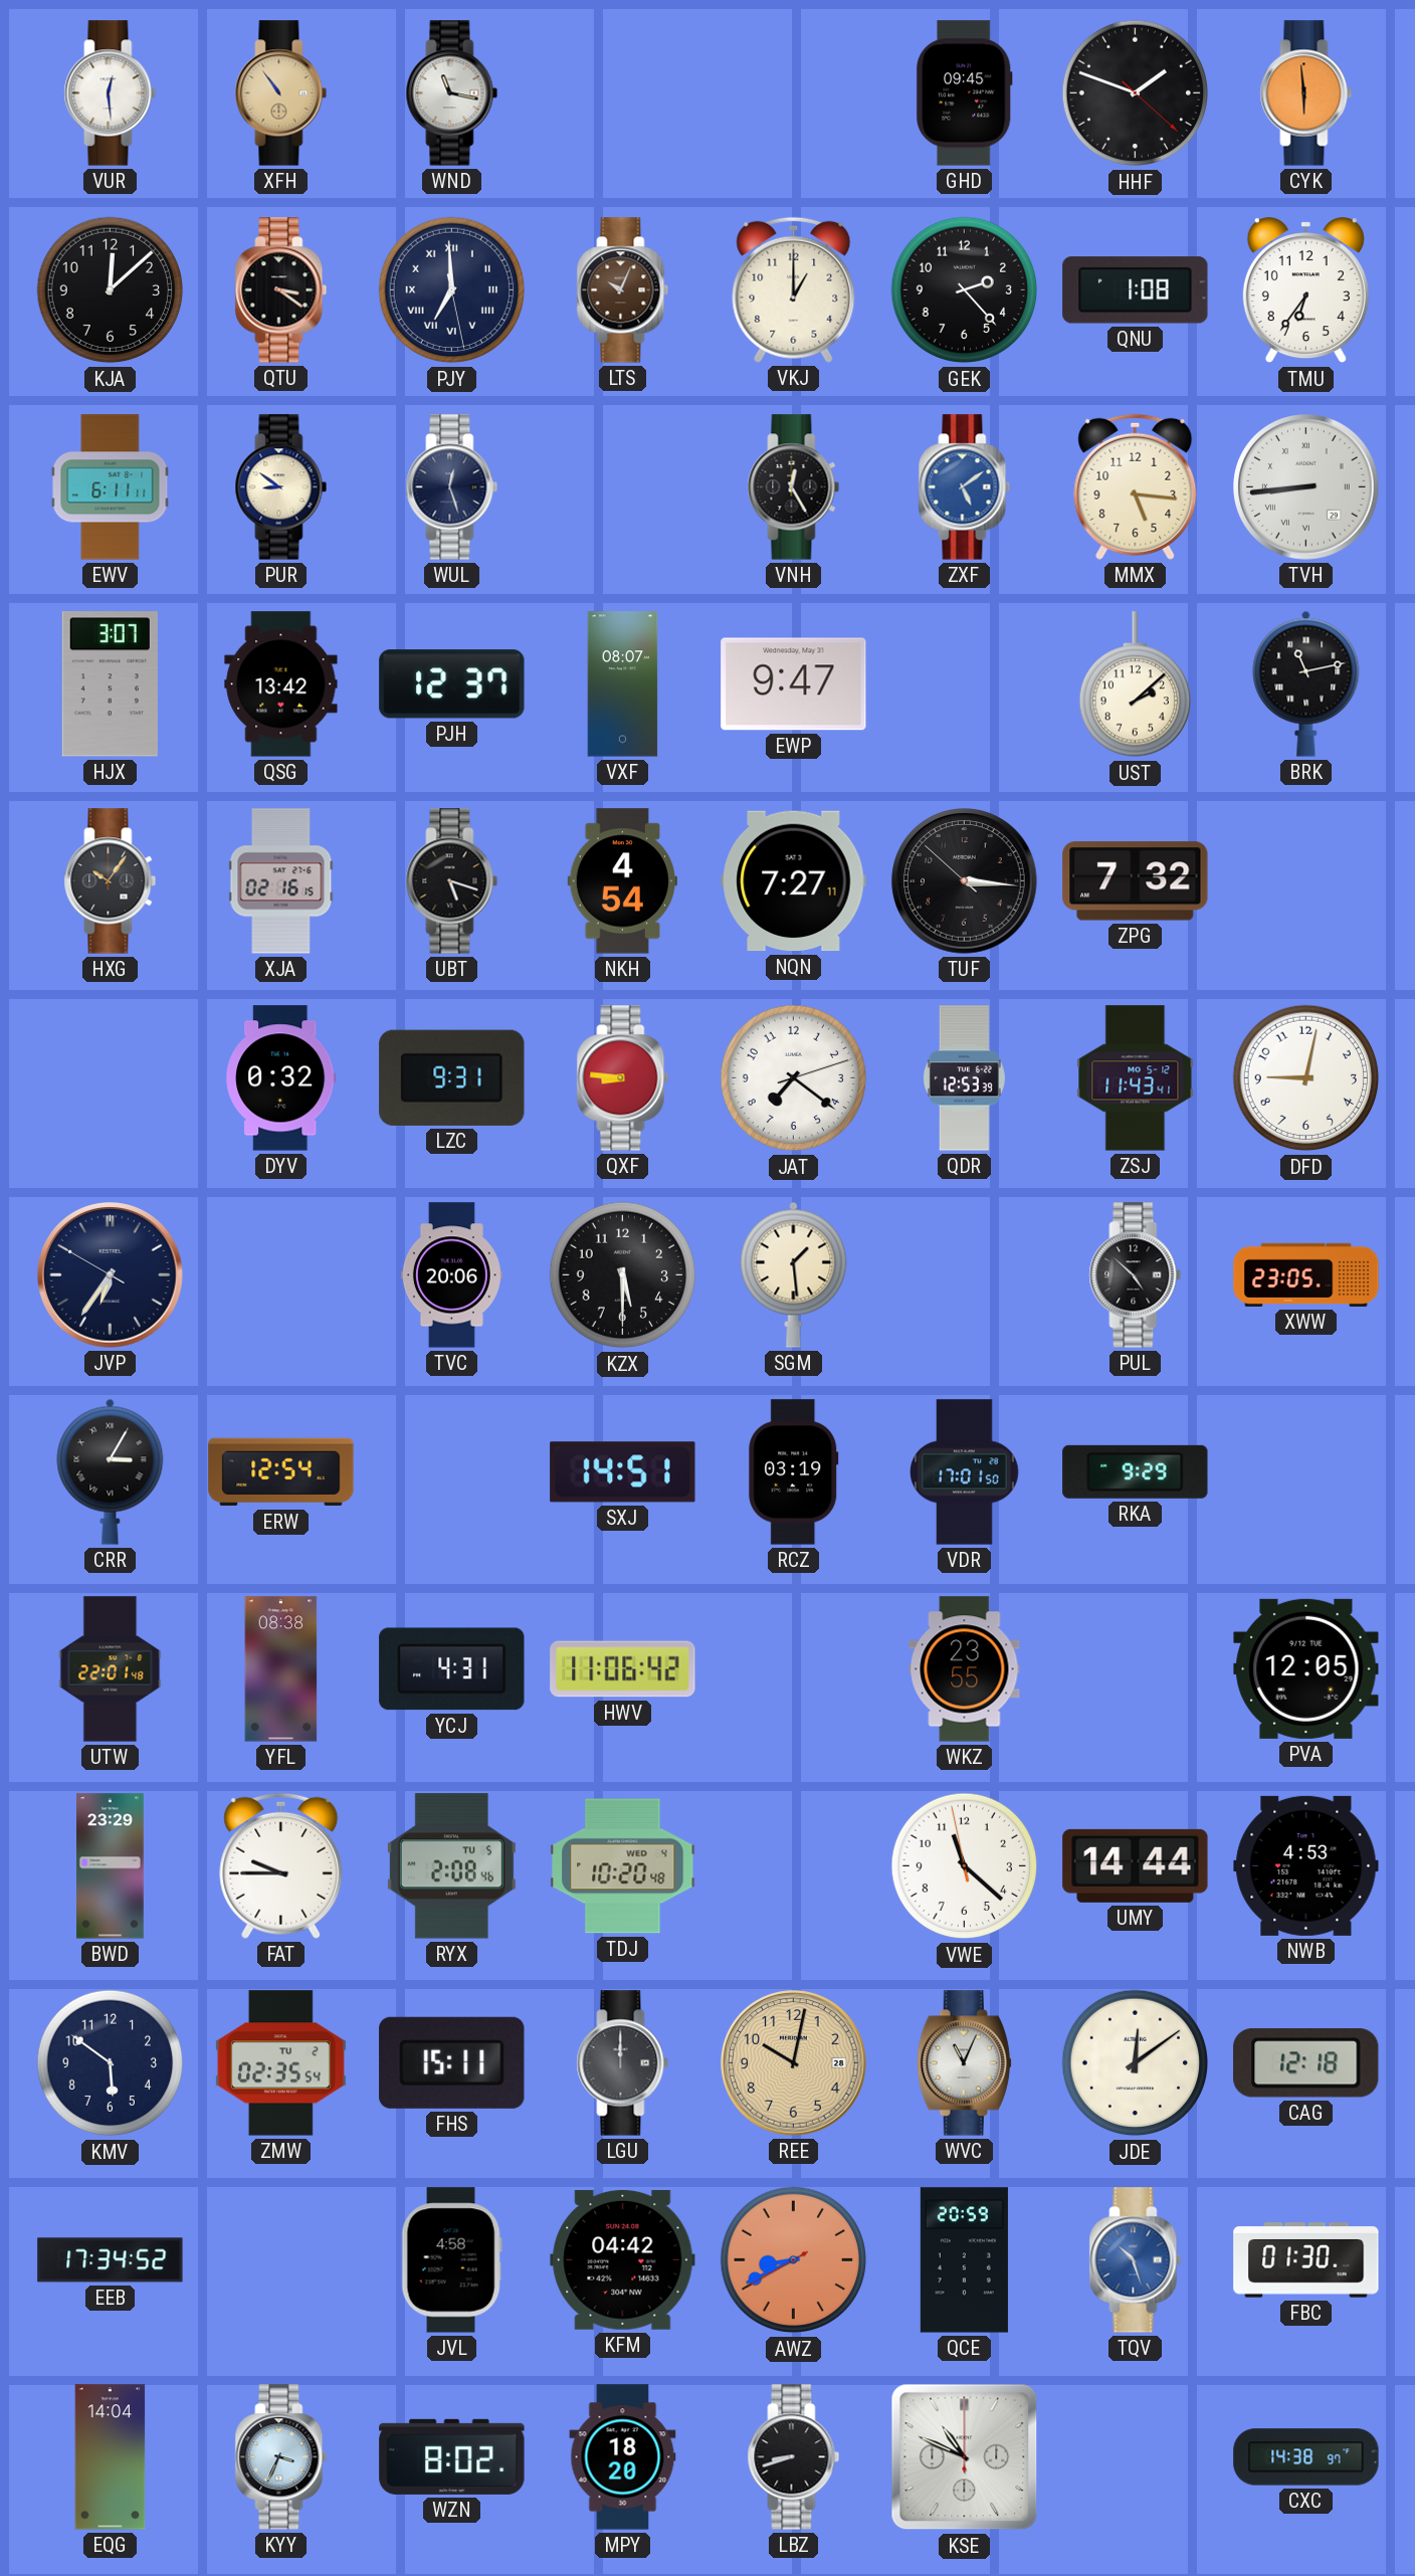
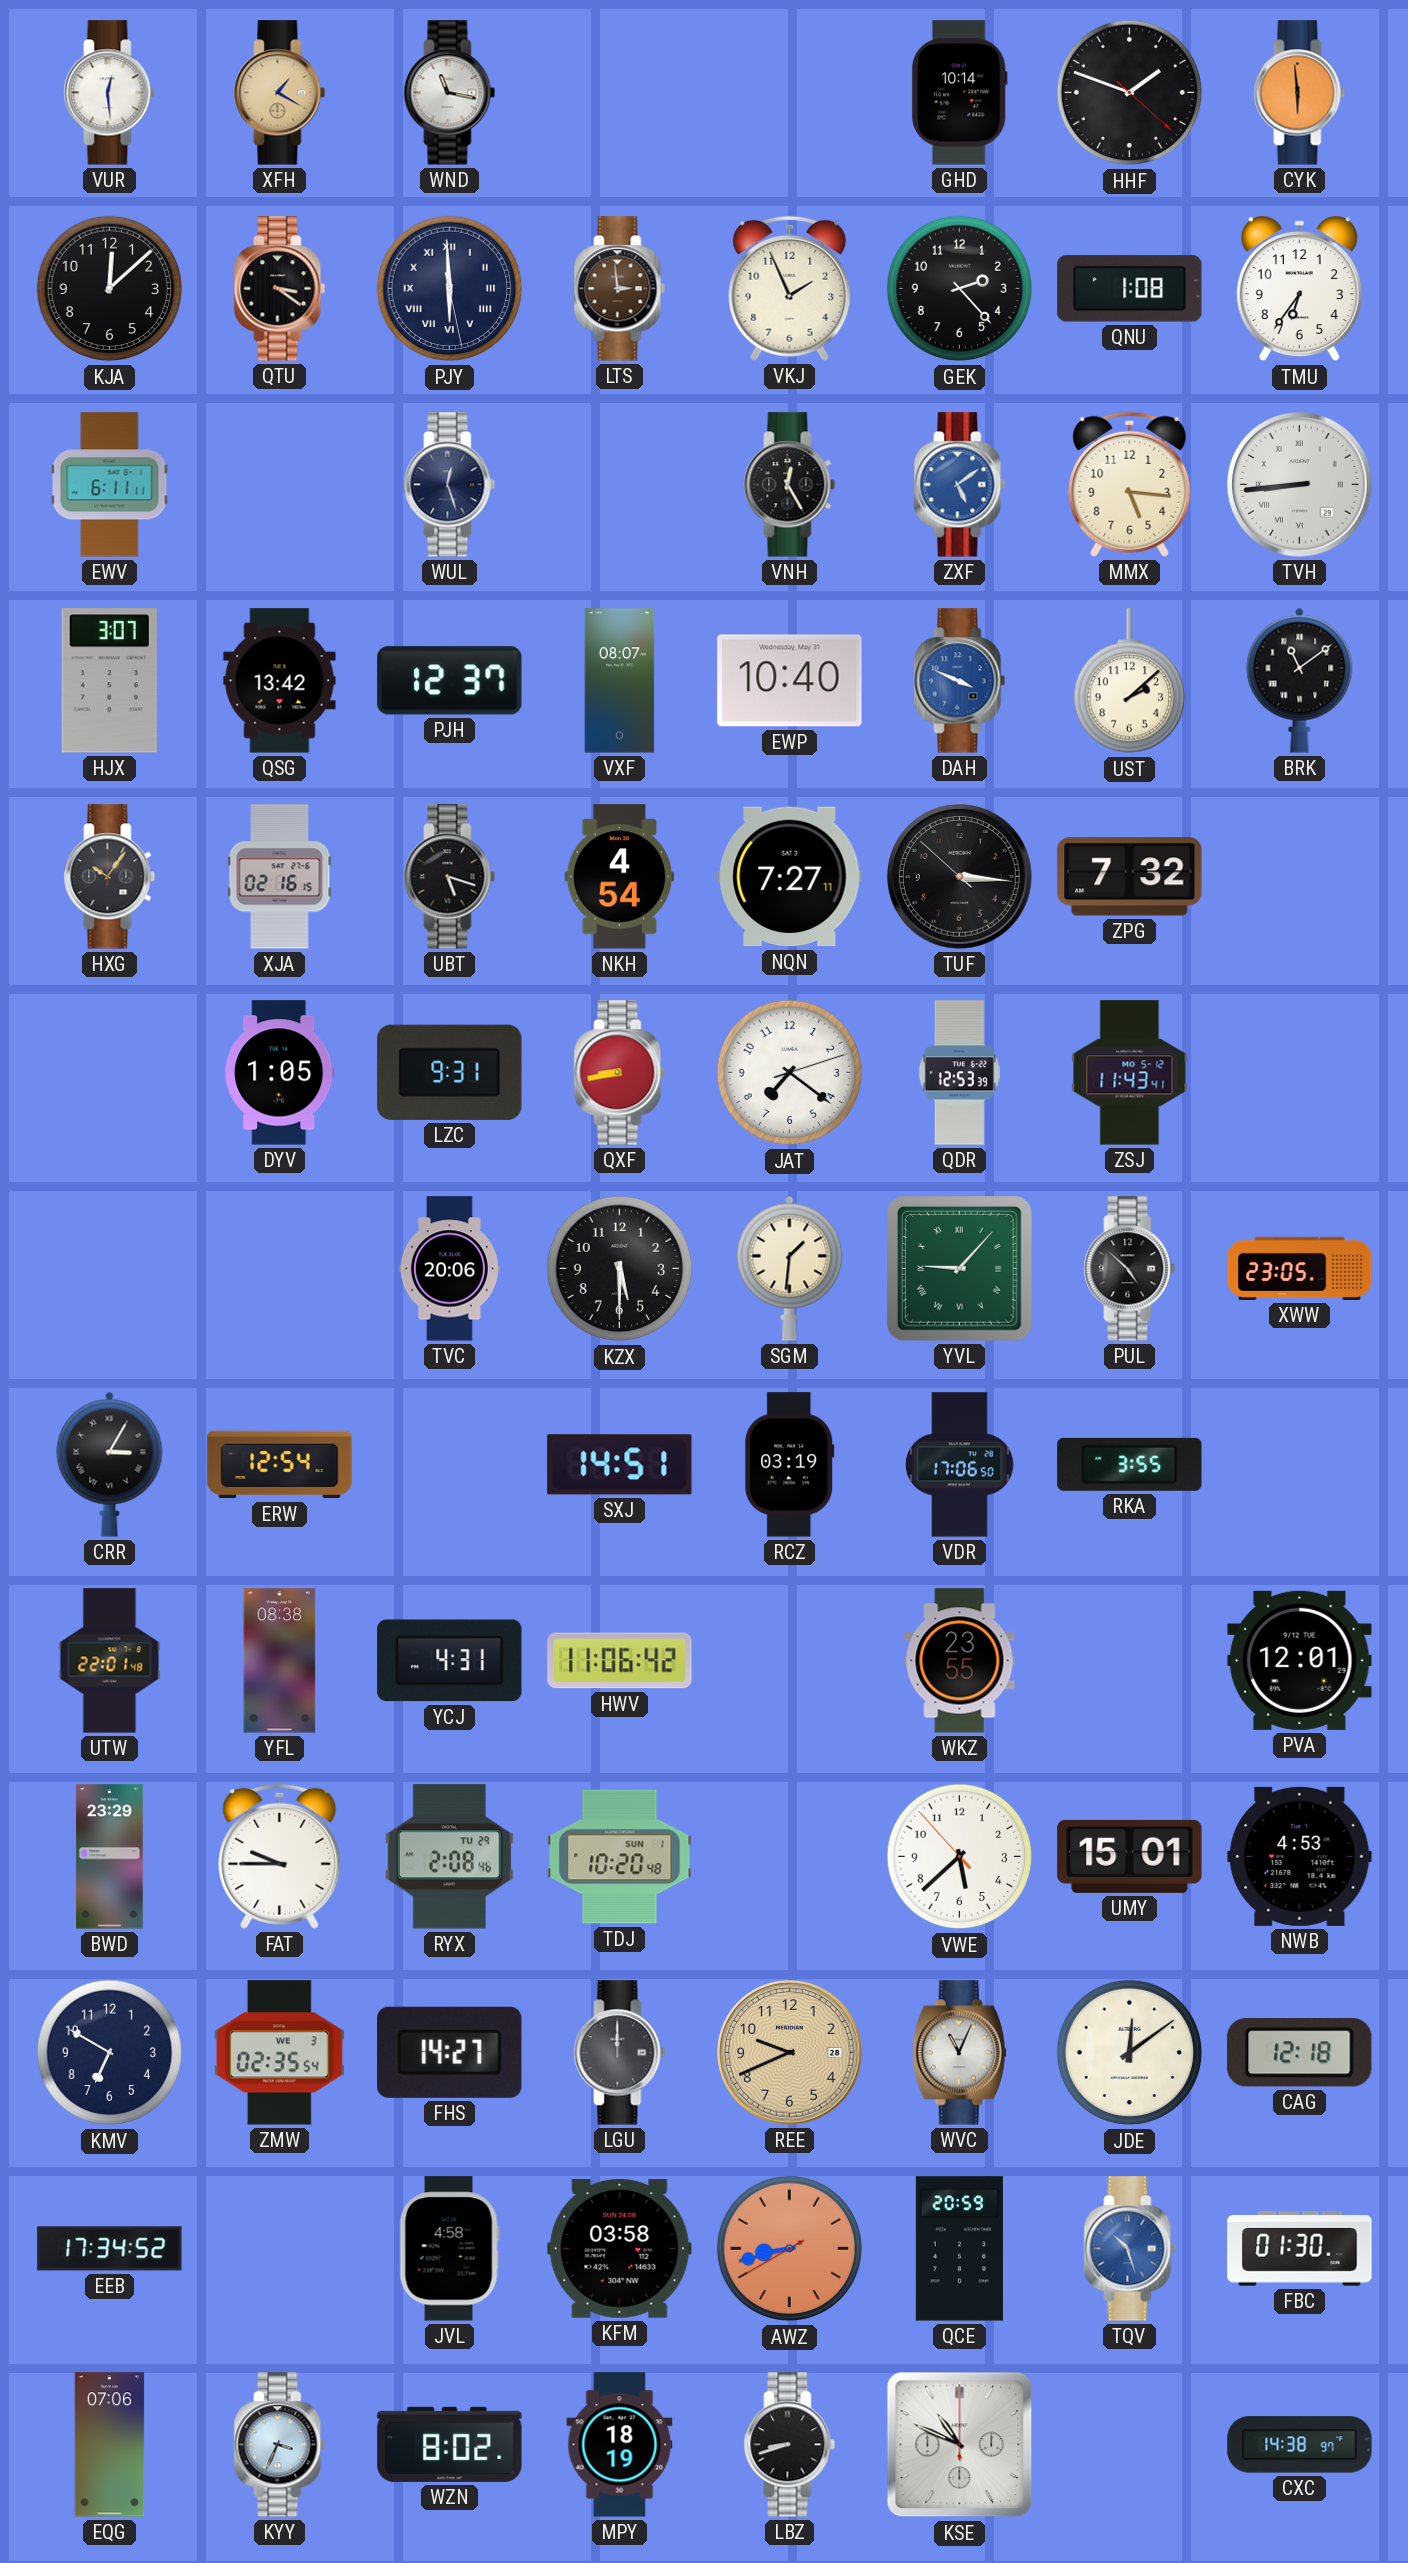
XFH: 10:54 -> 1:20 (280, 93)
GHD: 09:45 -> 10:14 (959, 93)
PJY: 6:59 -> 5:59 (450, 289)
LTS: 10:04 -> 2:59 (620, 289)
VKJ: 1:00 -> 1:56 (790, 288)
PUR: 8:51 -> none (281, 487)
EWP: 9:47 -> 10:40 (790, 681)
DAH: none -> 3:49 (960, 681)
BRK: 11:13 -> 11:09 (1300, 680)
DYV: 0:32 -> 1:05 (280, 1073)
QXF: 8:46 -> 8:43 (620, 1073)
DFD: 9:02 -> none (1306, 1078)
JVP: 6:35 -> none (111, 1275)
SGM: 1:29 -> 1:31 (790, 1268)
YVL: none -> 9:07 (960, 1269)
VDR: 17:01 -> 17:06 (960, 1465)
RKA: 9:29 -> 3:55 (1130, 1464)
PVA: 12:05 -> 12:01 (1300, 1660)
RYX date: TU 5 -> TU 29 (449, 1857)
TDJ date: WED 4 -> SUN 1 (620, 1857)
VWE: 11:21 -> 5:37 (960, 1857)
UMY: 14:44 -> 15:01 (1130, 1856)
KMV: 5:51 -> 6:50 (110, 2053)
ZMW date: TU 2 -> WE 3 (279, 2053)
FHS: 15:11 -> 14:27 (450, 2052)
REE: 10:02 -> 9:41 (790, 2053)
KFM: 04:42 -> 03:58 (620, 2248)
AWZ: 8:40 -> 8:42 (790, 2249)
EQG: 14:04 -> 07:06 (110, 2445)
MPY: 18:20 -> 18:19 (620, 2445)
